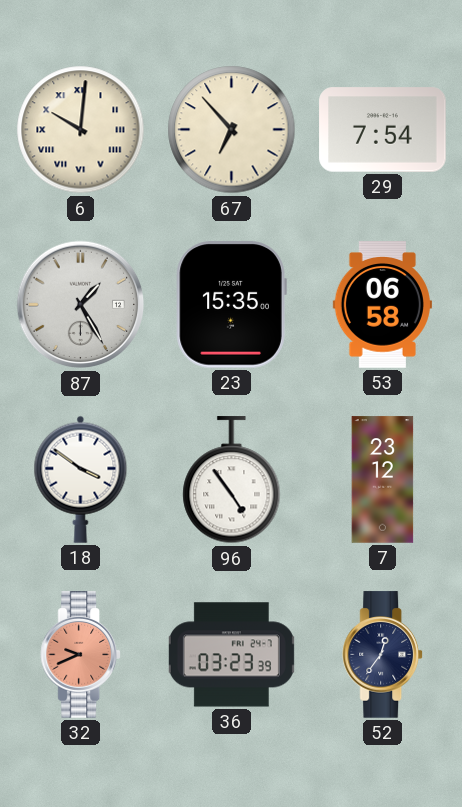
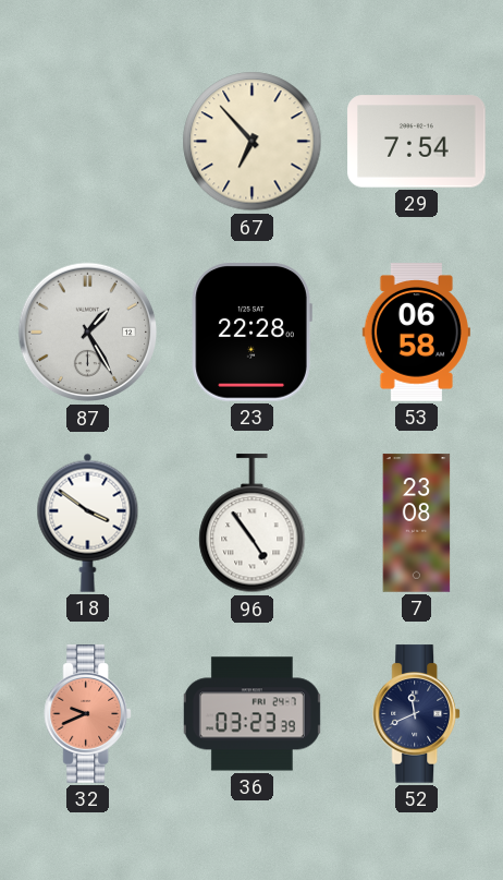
6: 10:01 -> none (81, 130)
23: 15:35 -> 22:28 (251, 333)
7: 23:12 -> 23:08 (417, 523)
52: 12:36 -> 11:41 (416, 714)
